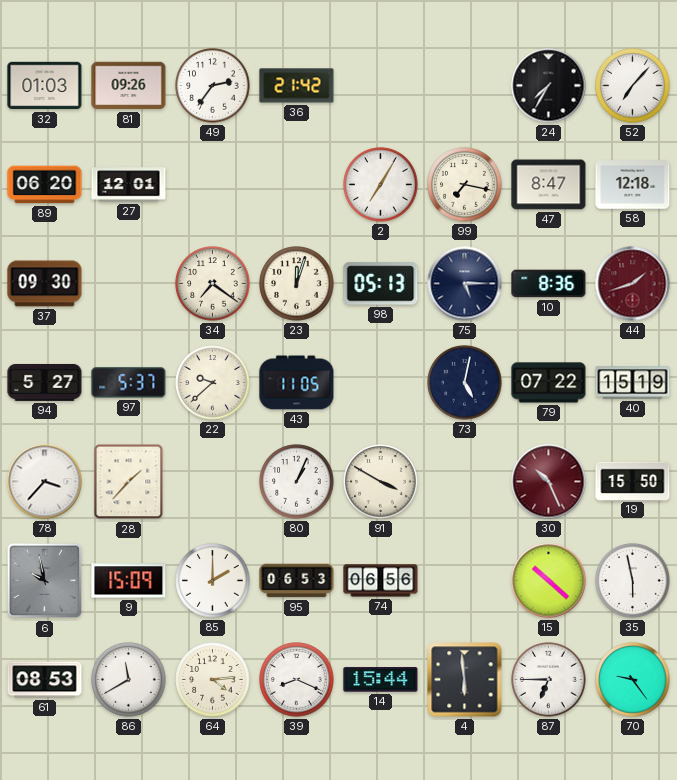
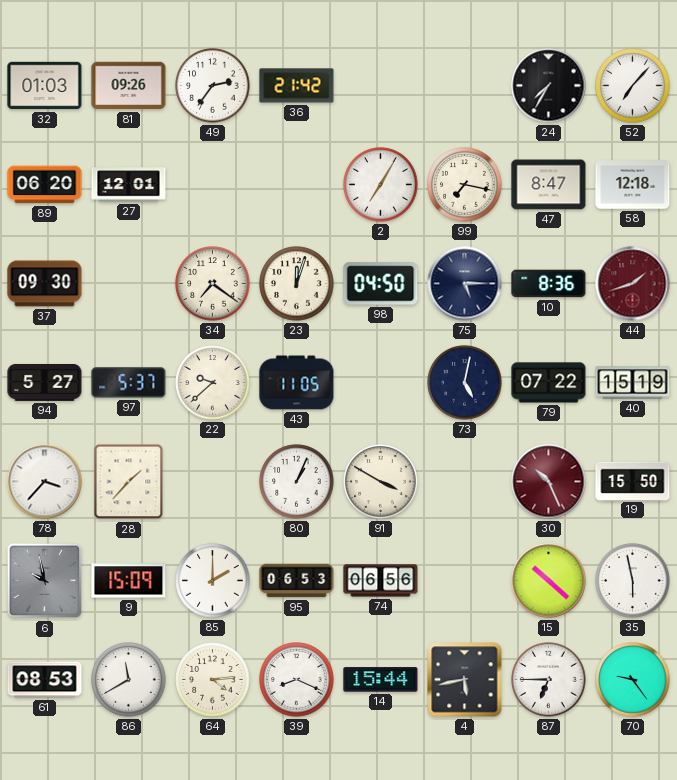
98: 05:13 -> 04:50 (381, 284)
4: 5:59 -> 5:43 (465, 680)
